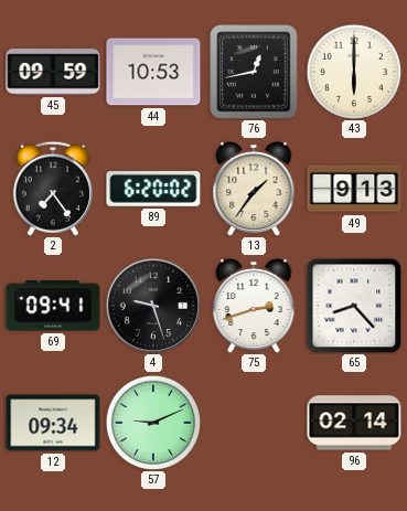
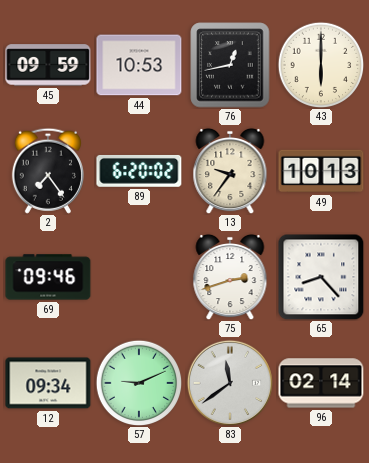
13: 1:36 -> 9:36 (230, 171)
49: 9:13 -> 10:13 (321, 171)
69: 09:41 -> 09:46 (48, 277)
4: 9:27 -> none (153, 306)
83: none -> 11:39 (230, 383)
